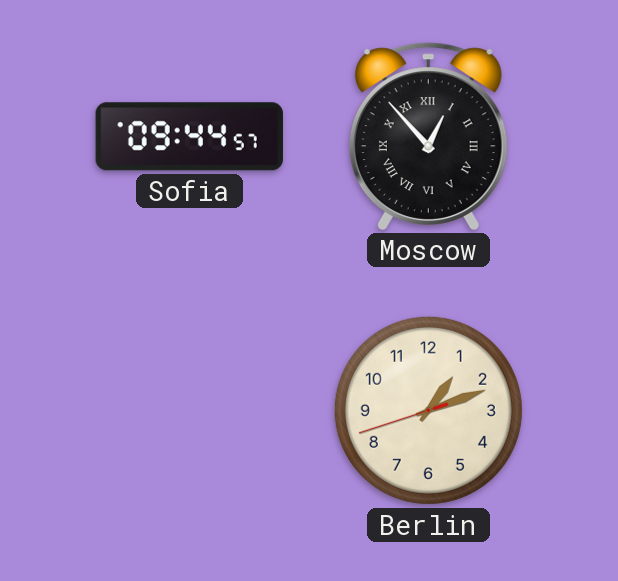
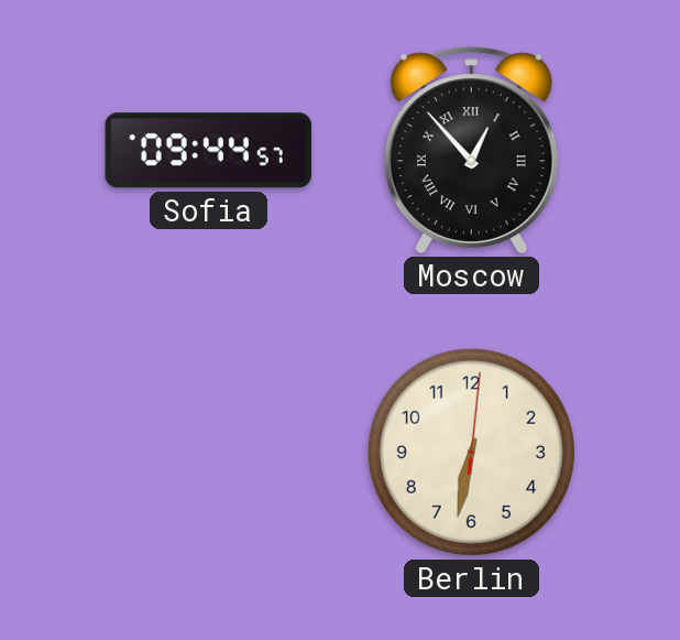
Berlin: 1:11 -> 6:32 (471, 452)
